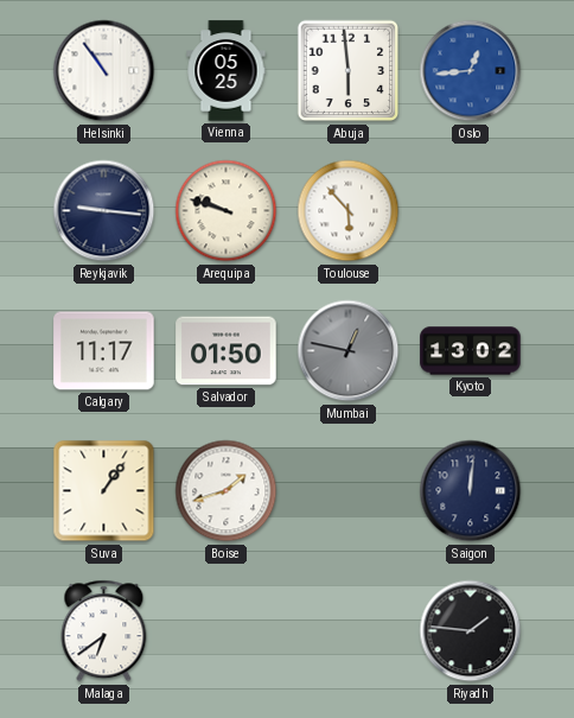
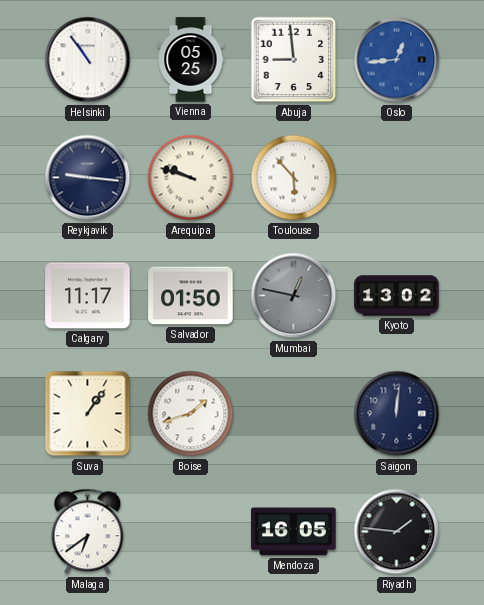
Abuja: 5:59 -> 8:59 (294, 60)
Mendoza: none -> 16:05 (294, 532)
